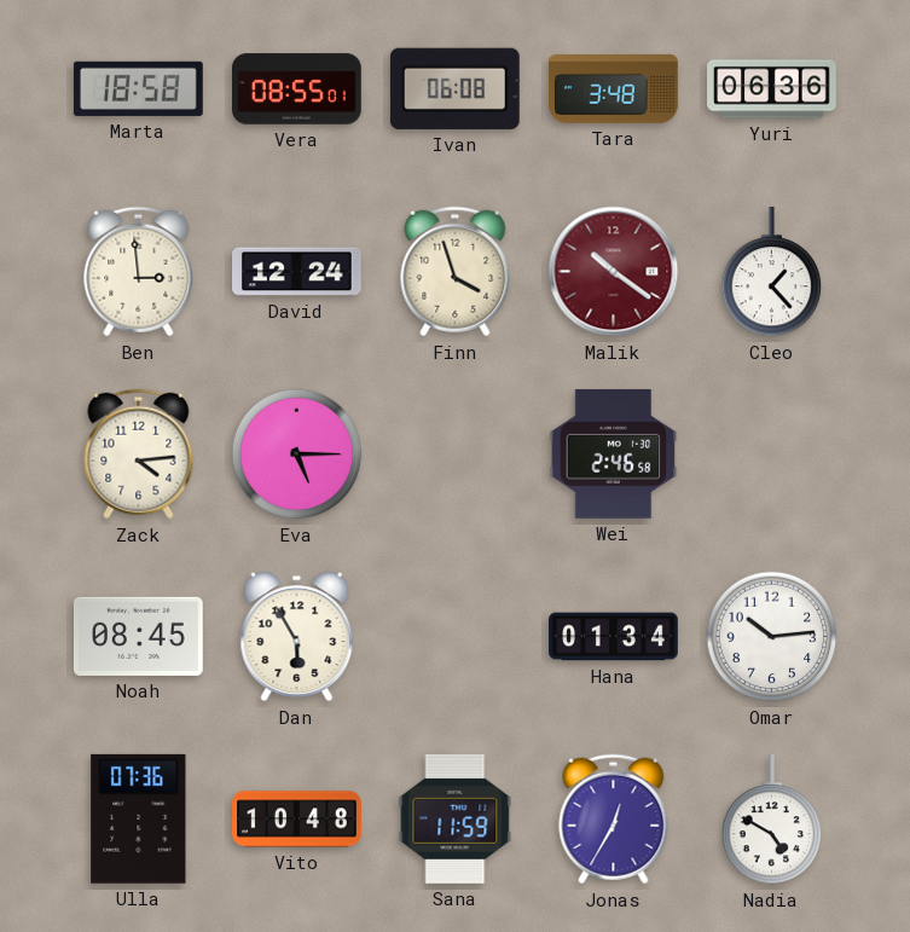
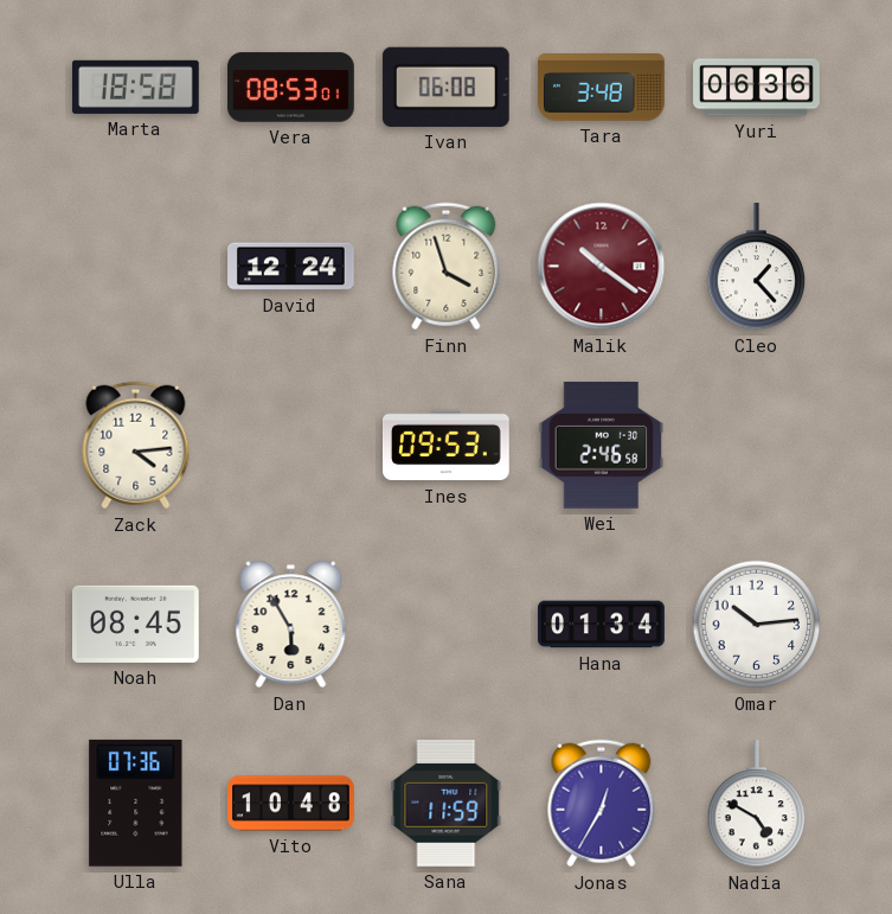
Vera: 08:55 -> 08:53 (291, 88)
Ben: 2:59 -> none (139, 272)
Eva: 5:15 -> none (297, 455)
Ines: none -> 09:53 (447, 446)
